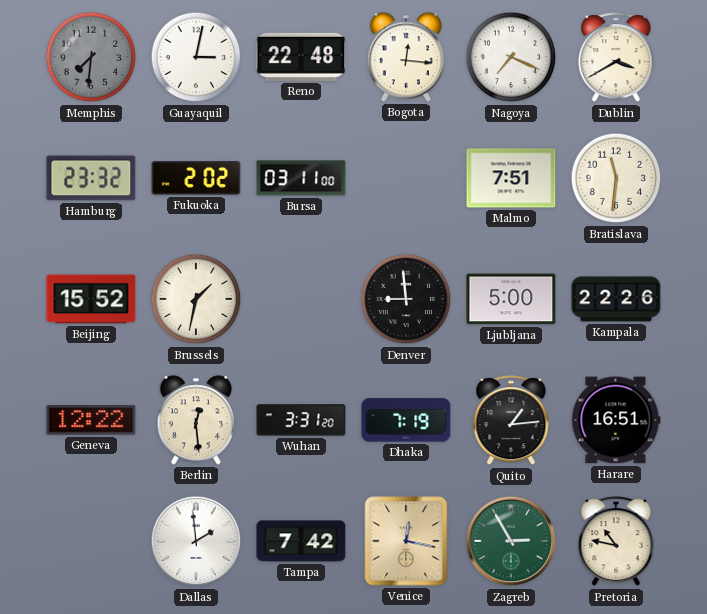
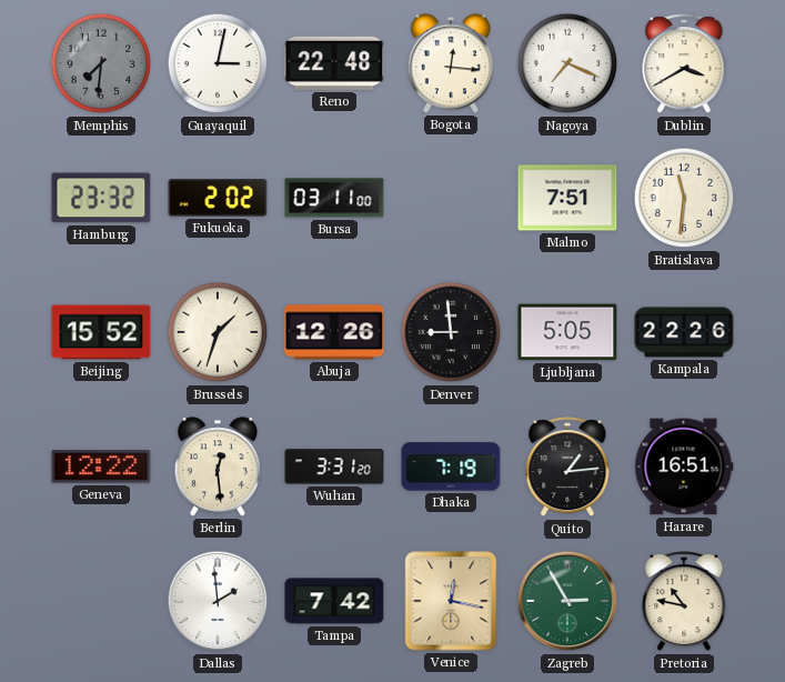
Brussels: 1:32 -> 1:33 (218, 332)
Abuja: none -> 12:26 (334, 332)
Ljubljana: 5:00 -> 5:05 (567, 332)
